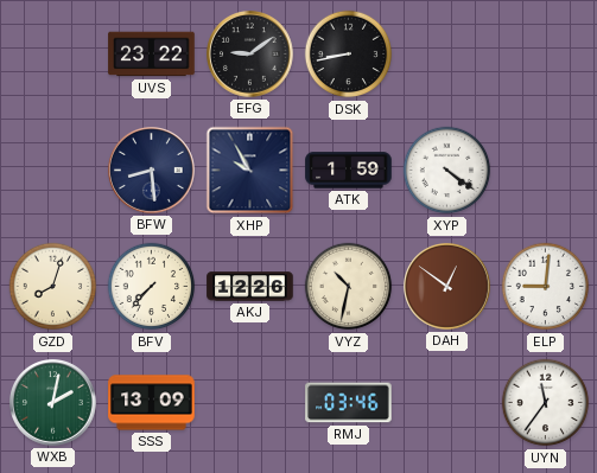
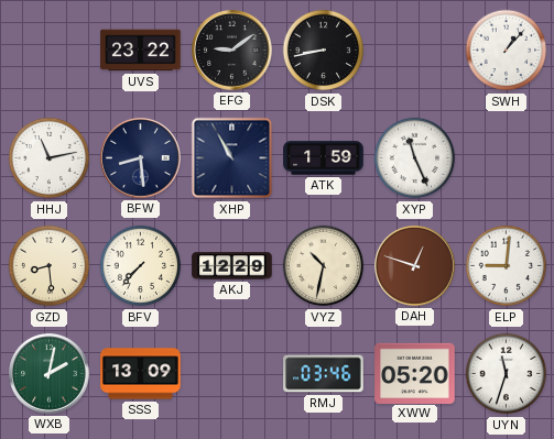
SWH: none -> 1:07 (507, 51)
HHJ: none -> 11:13 (50, 158)
XHP: 9:55 -> 10:55 (232, 158)
XYP: 4:21 -> 11:26 (415, 158)
GZD: 8:03 -> 8:29 (50, 266)
AKJ: 12:26 -> 12:29 (232, 266)
DAH: 12:51 -> 12:48 (415, 266)
XWW: none -> 05:20 (415, 373)
UYN: 11:36 -> 11:33 (507, 374)
